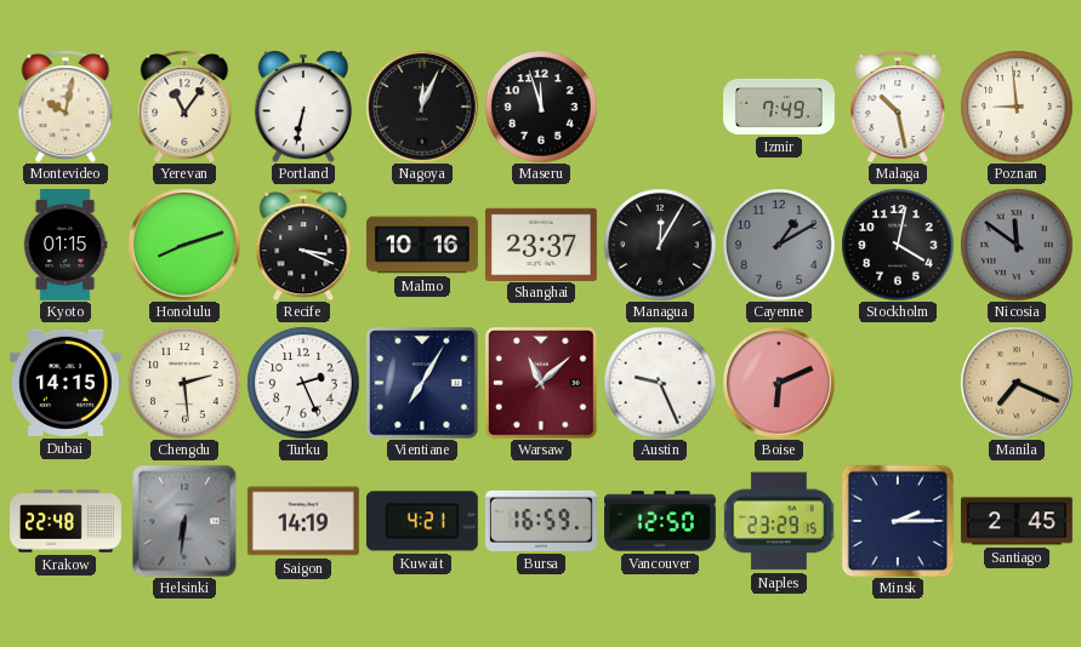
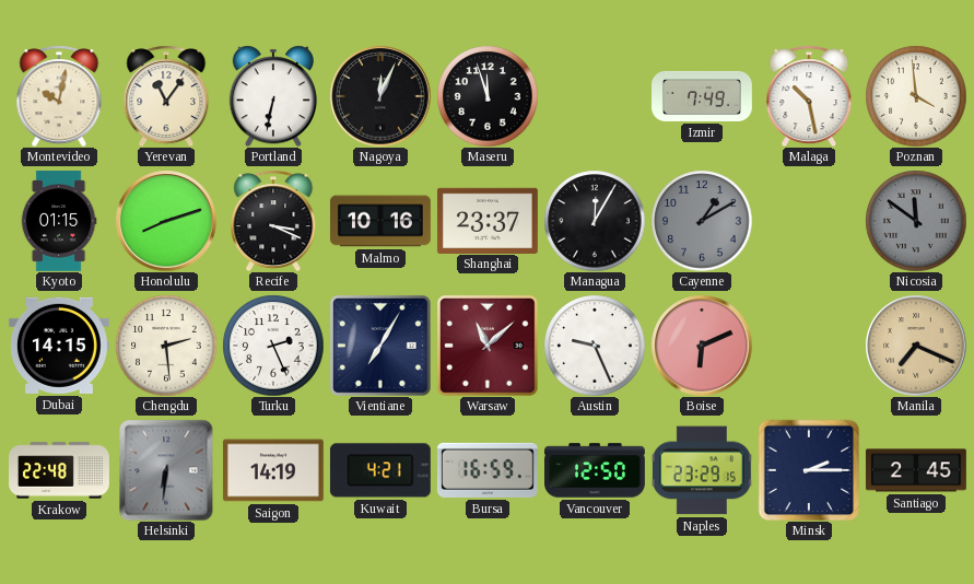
Poznan: 8:59 -> 3:59 (916, 96)
Stockholm: 4:02 -> none (898, 245)
